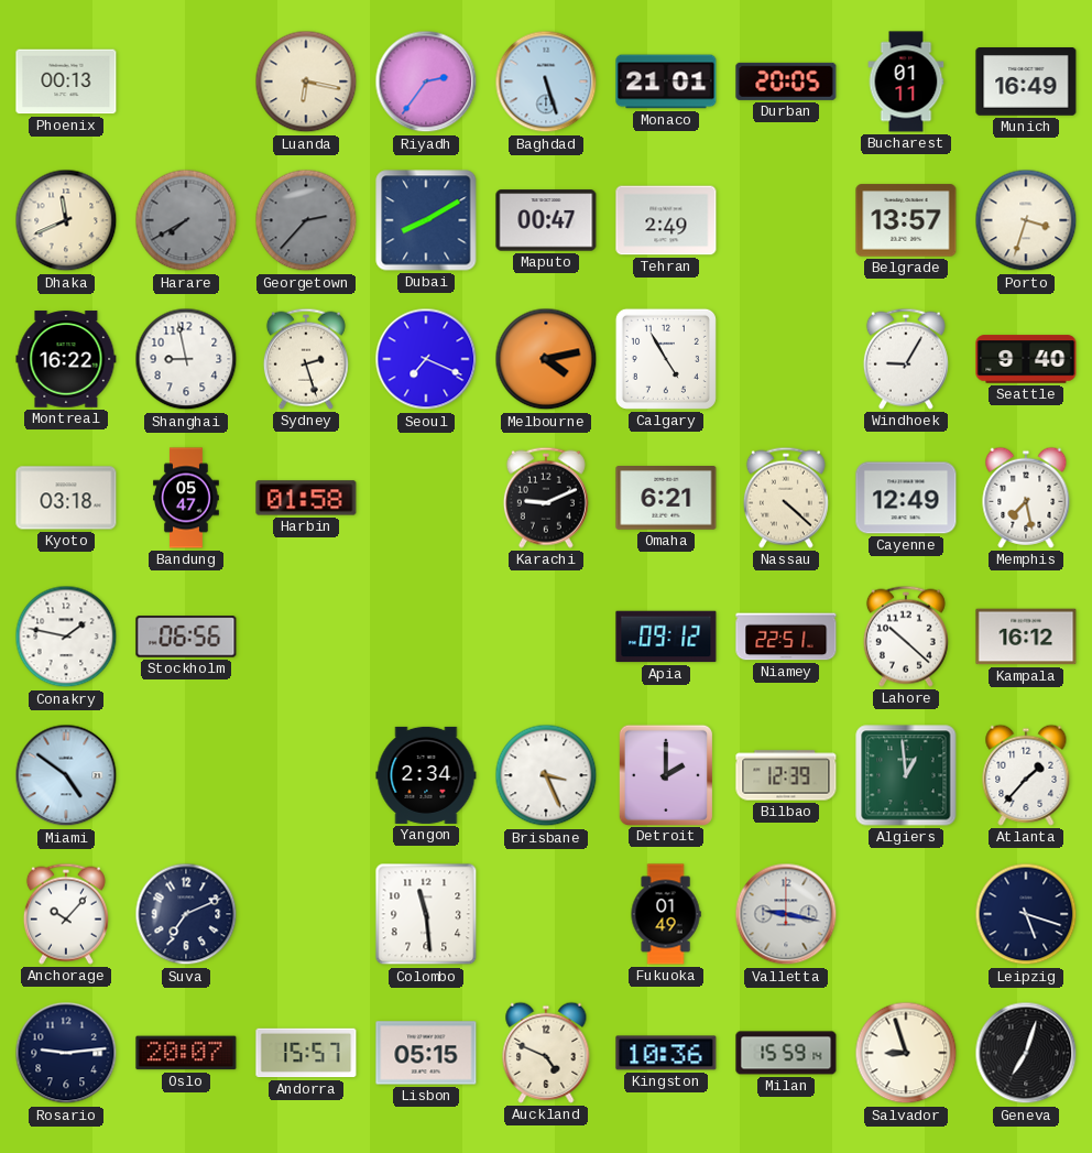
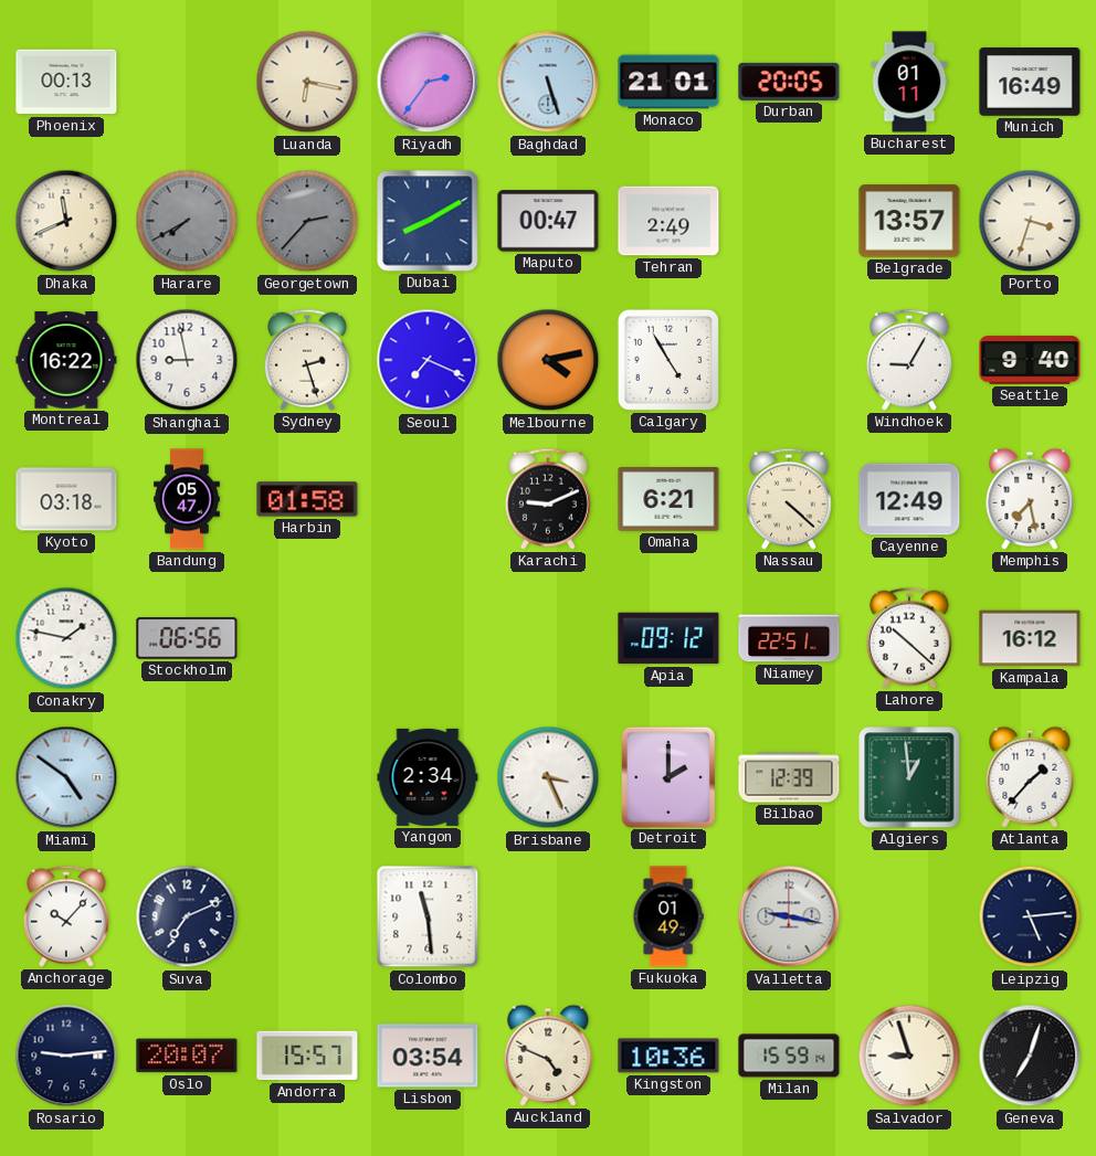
Leipzig: 5:18 -> 5:14 (1030, 916)
Lisbon: 05:15 -> 03:54 (428, 1056)
